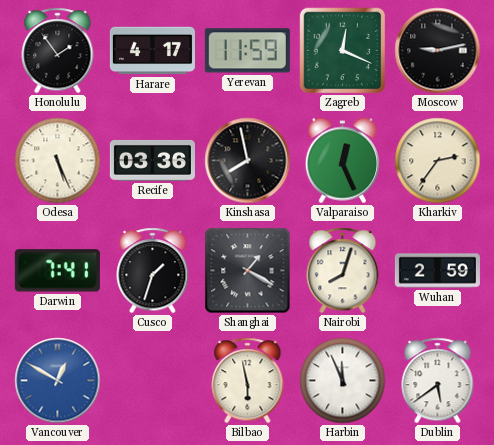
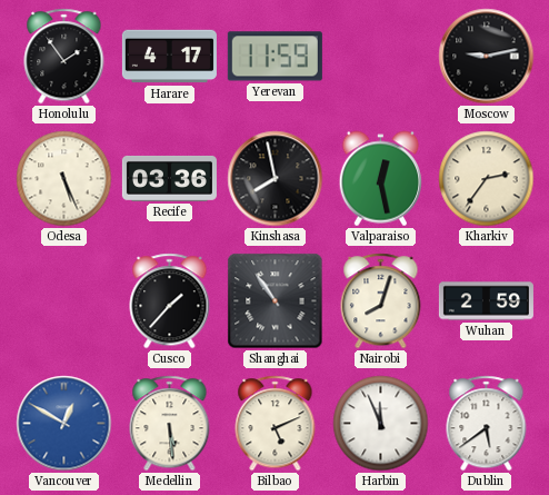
Zagreb: 12:19 -> none (343, 51)
Valparaiso: 12:26 -> 12:28 (381, 179)
Darwin: 7:41 -> none (57, 271)
Cusco: 1:33 -> 1:37 (170, 301)
Shanghai: 1:20 -> 10:54 (276, 301)
Medellin: none -> 5:29 (170, 424)
Bilbao: 5:58 -> 5:11 (276, 424)
